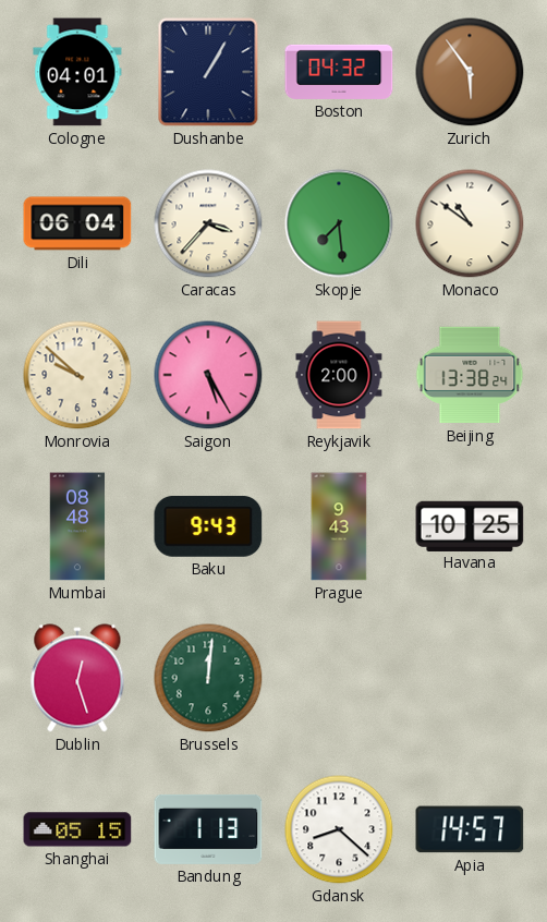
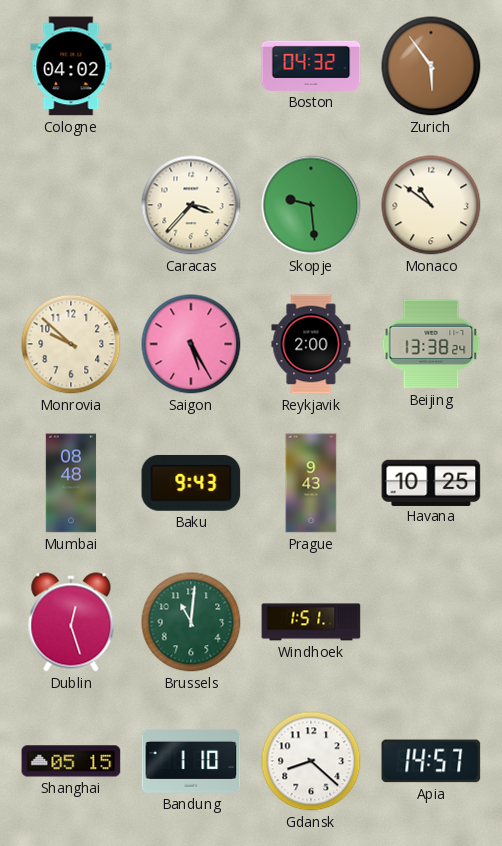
Cologne: 04:01 -> 04:02 (71, 66)
Dushanbe: 1:05 -> none (208, 72)
Dili: 06:04 -> none (77, 223)
Skopje: 7:29 -> 9:29 (311, 205)
Brussels: 12:01 -> 11:01 (191, 622)
Windhoek: none -> 1:51 (311, 622)
Bandung: 1:13 -> 1:10 (191, 761)
